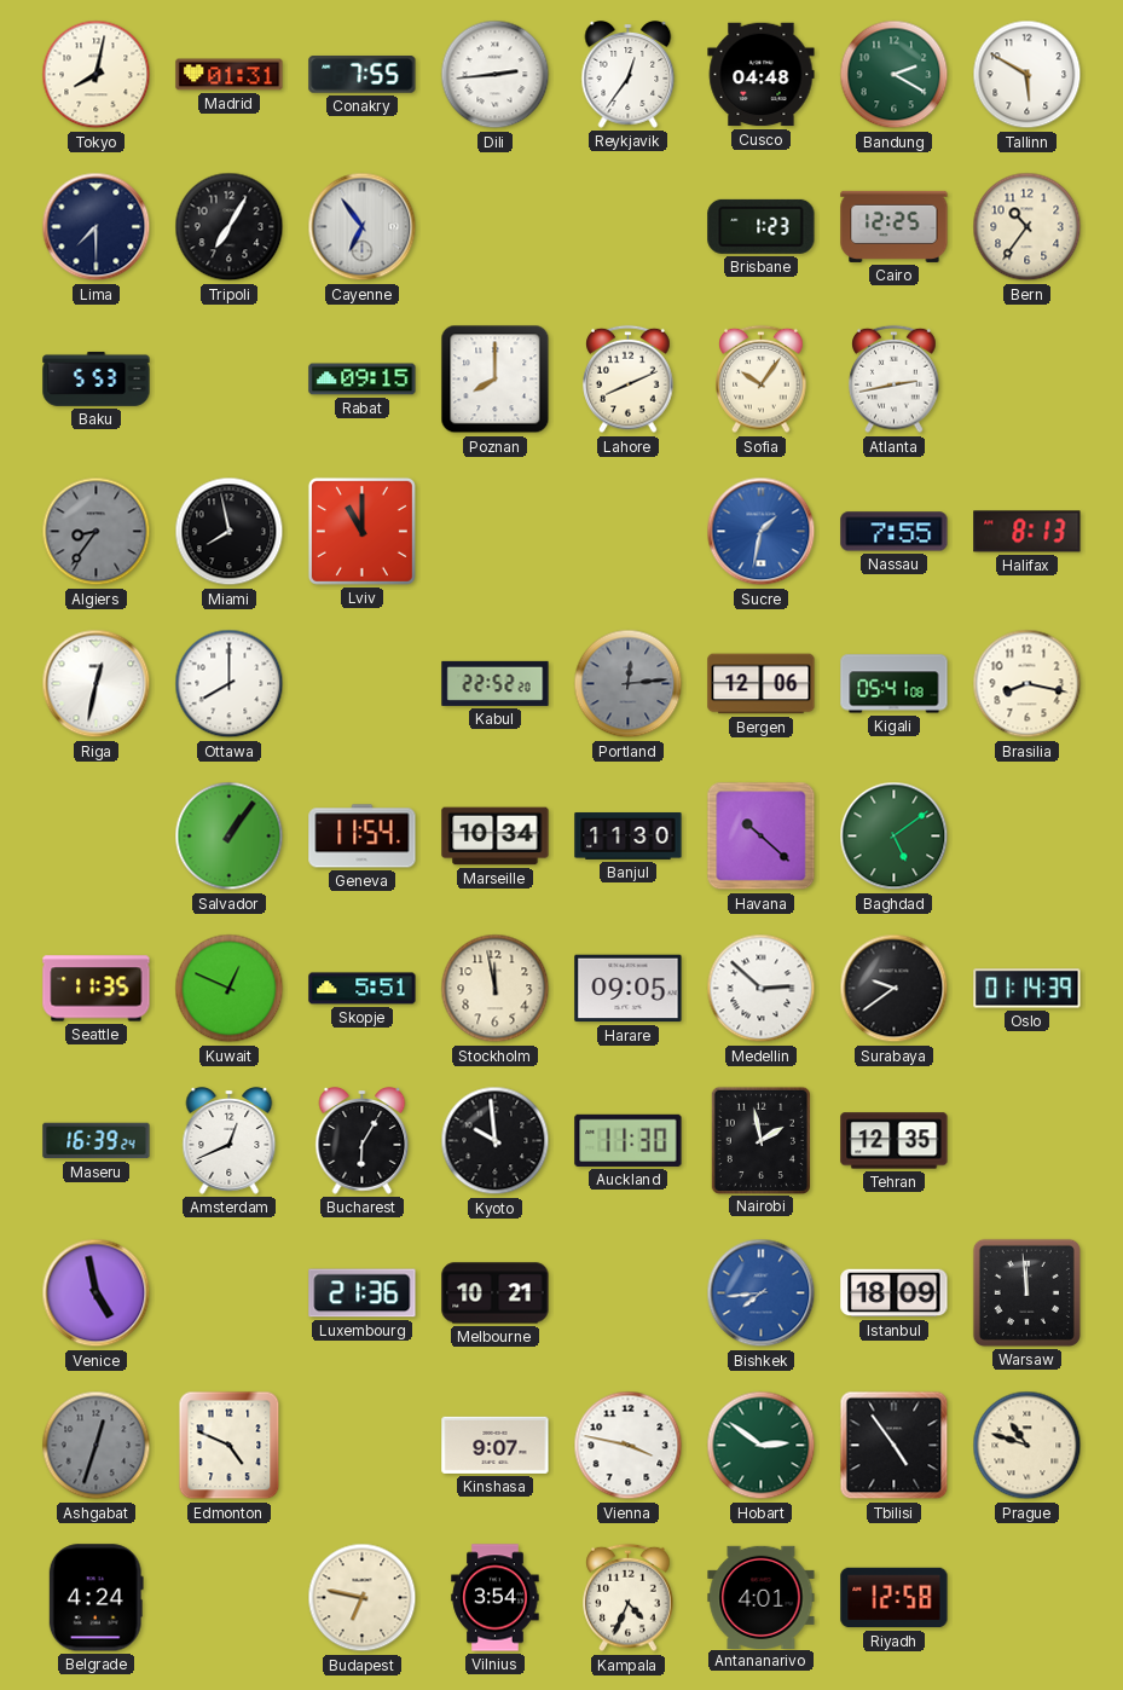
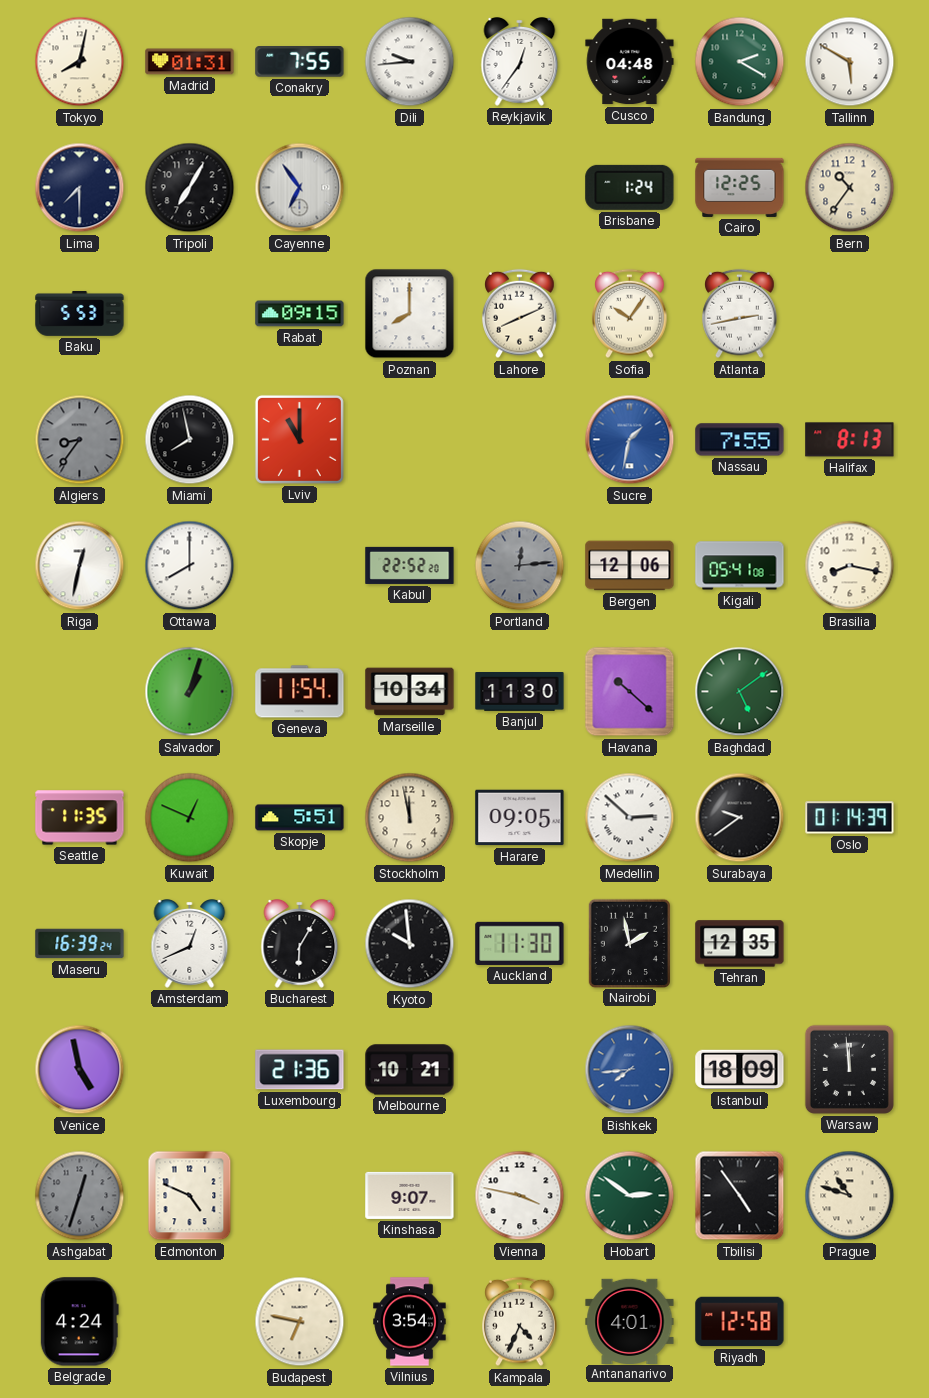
Dili: 2:44 -> 9:44 (410, 62)
Brisbane: 1:23 -> 1:24 (630, 187)
Salvador: 1:06 -> 1:03 (190, 692)
